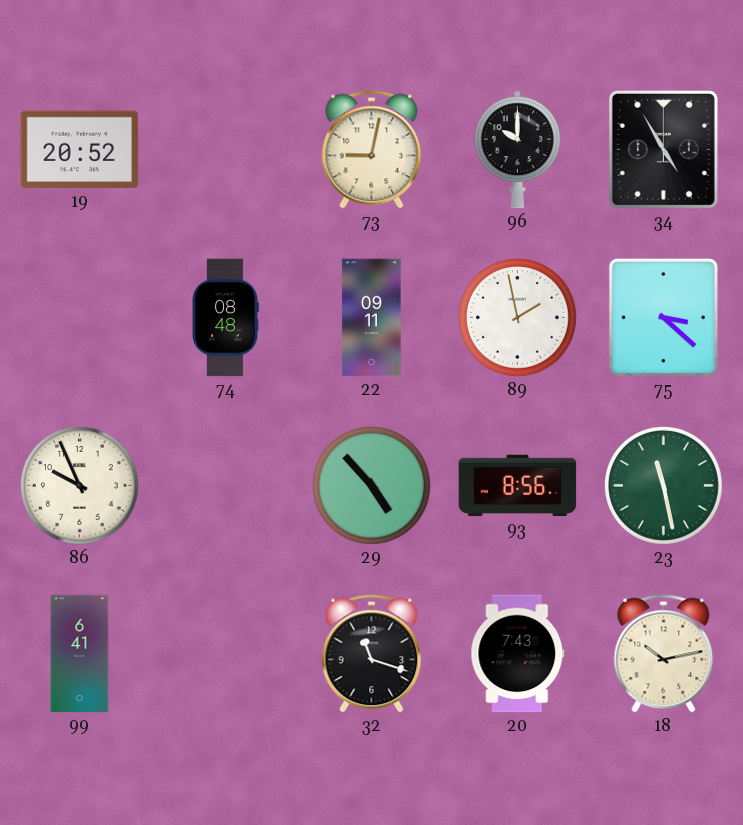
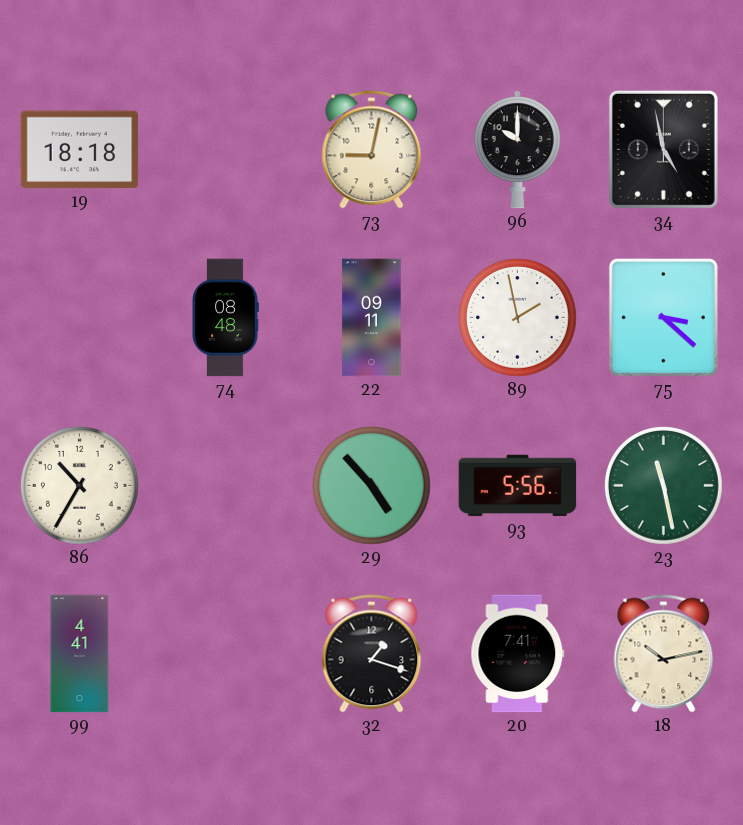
19: 20:52 -> 18:18 (80, 150)
34: 4:55 -> 4:58 (663, 149)
86: 9:56 -> 10:35 (80, 486)
93: 8:56 -> 5:56 (518, 486)
99: 6:41 -> 4:41 (80, 654)
32: 11:18 -> 1:18 (372, 654)
20: 7:43 -> 7:41 (518, 654)
